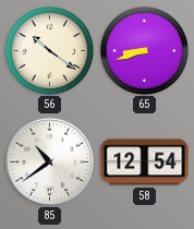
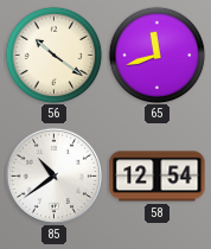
65: 8:42 -> 11:42 (156, 55)
